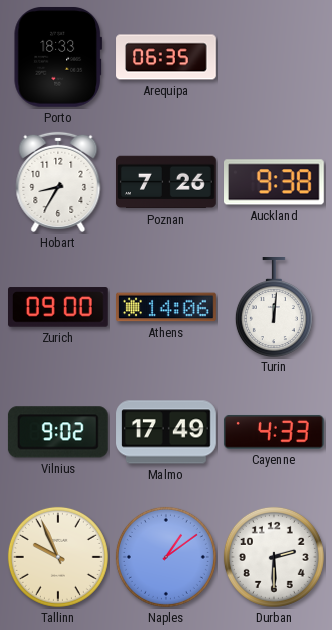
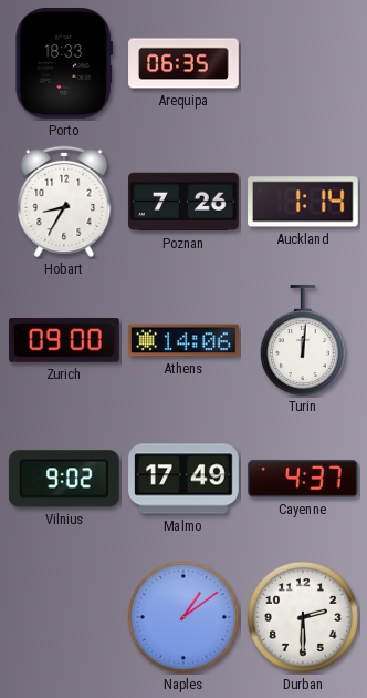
Auckland: 9:38 -> 1:14 (304, 202)
Cayenne: 4:33 -> 4:37 (303, 479)
Tallinn: 9:56 -> none (58, 557)
